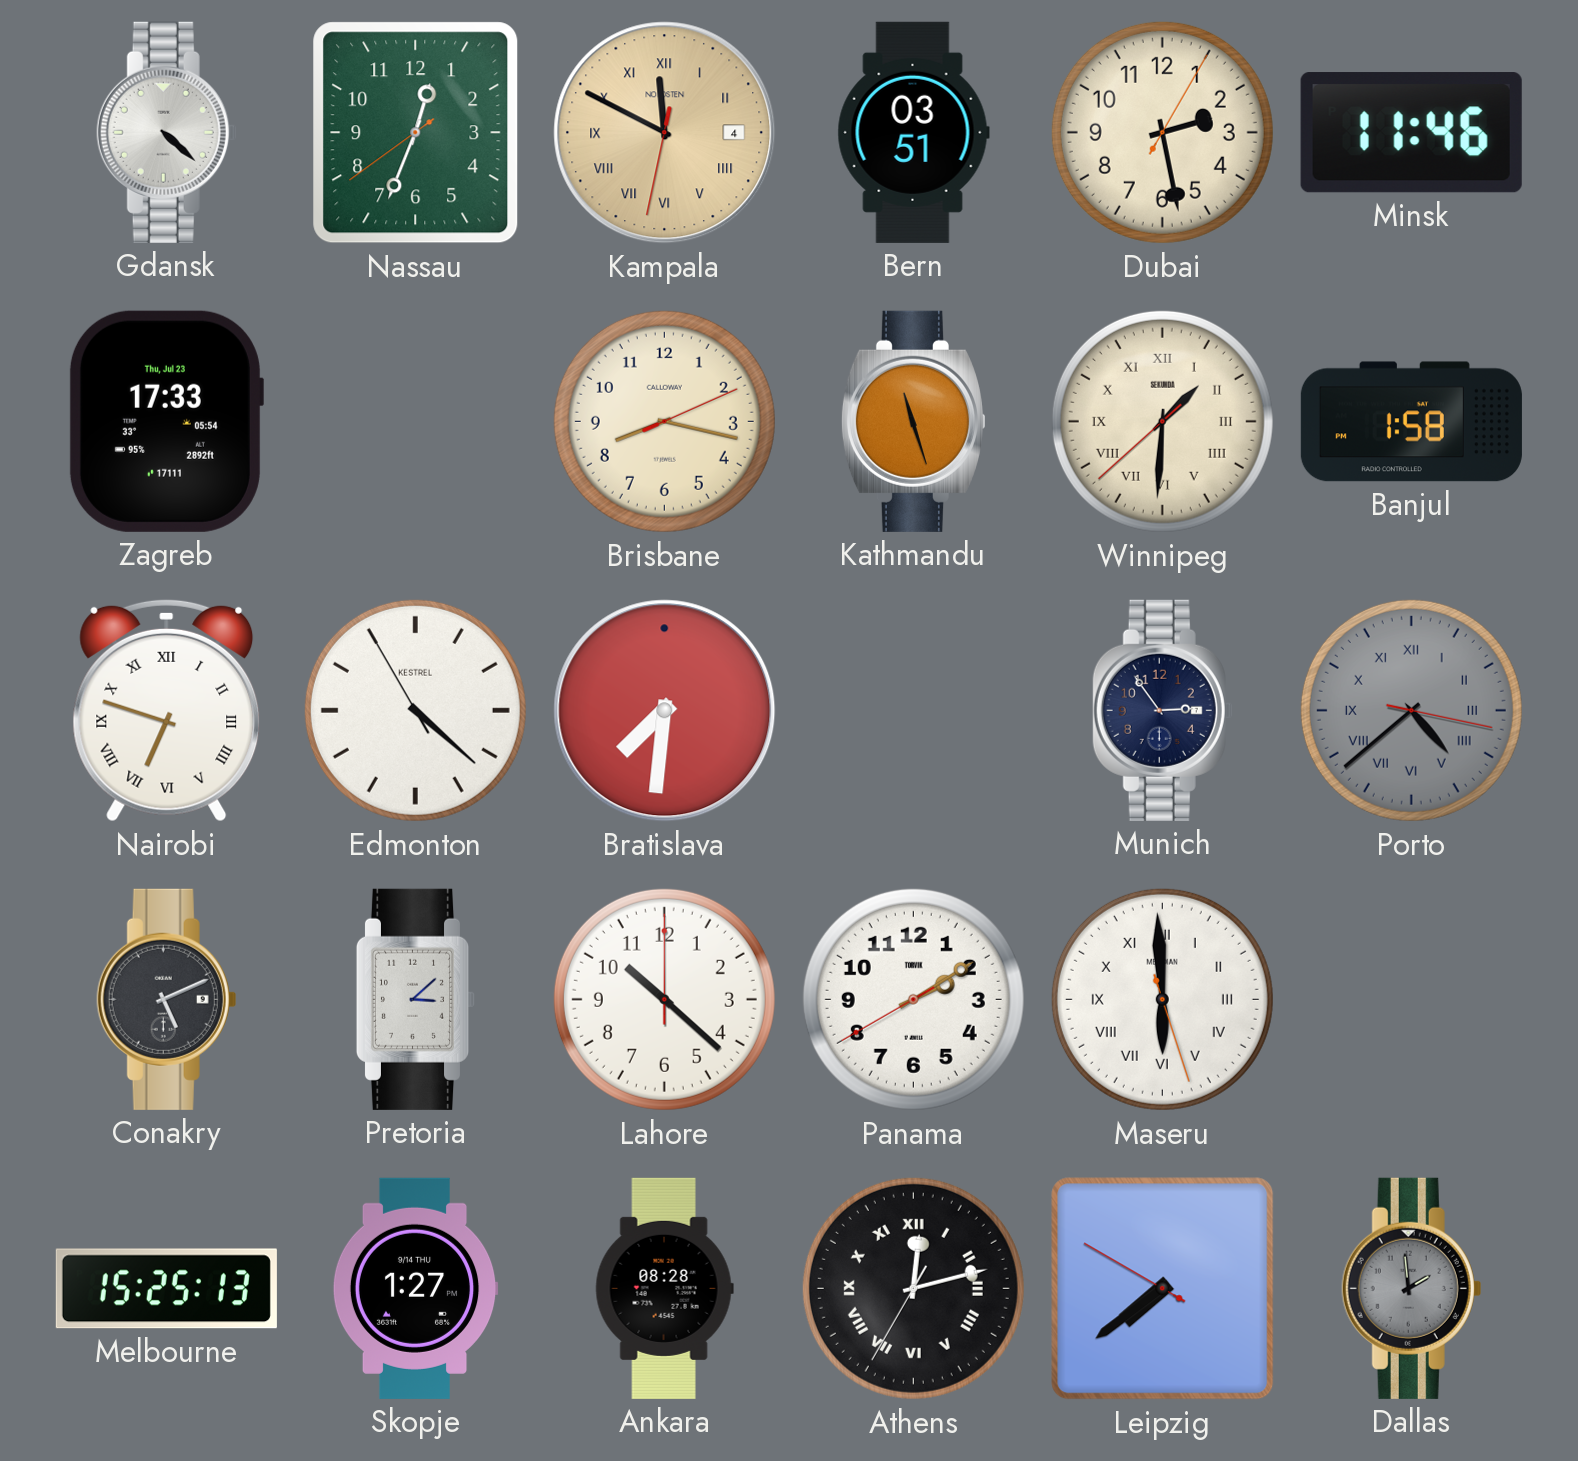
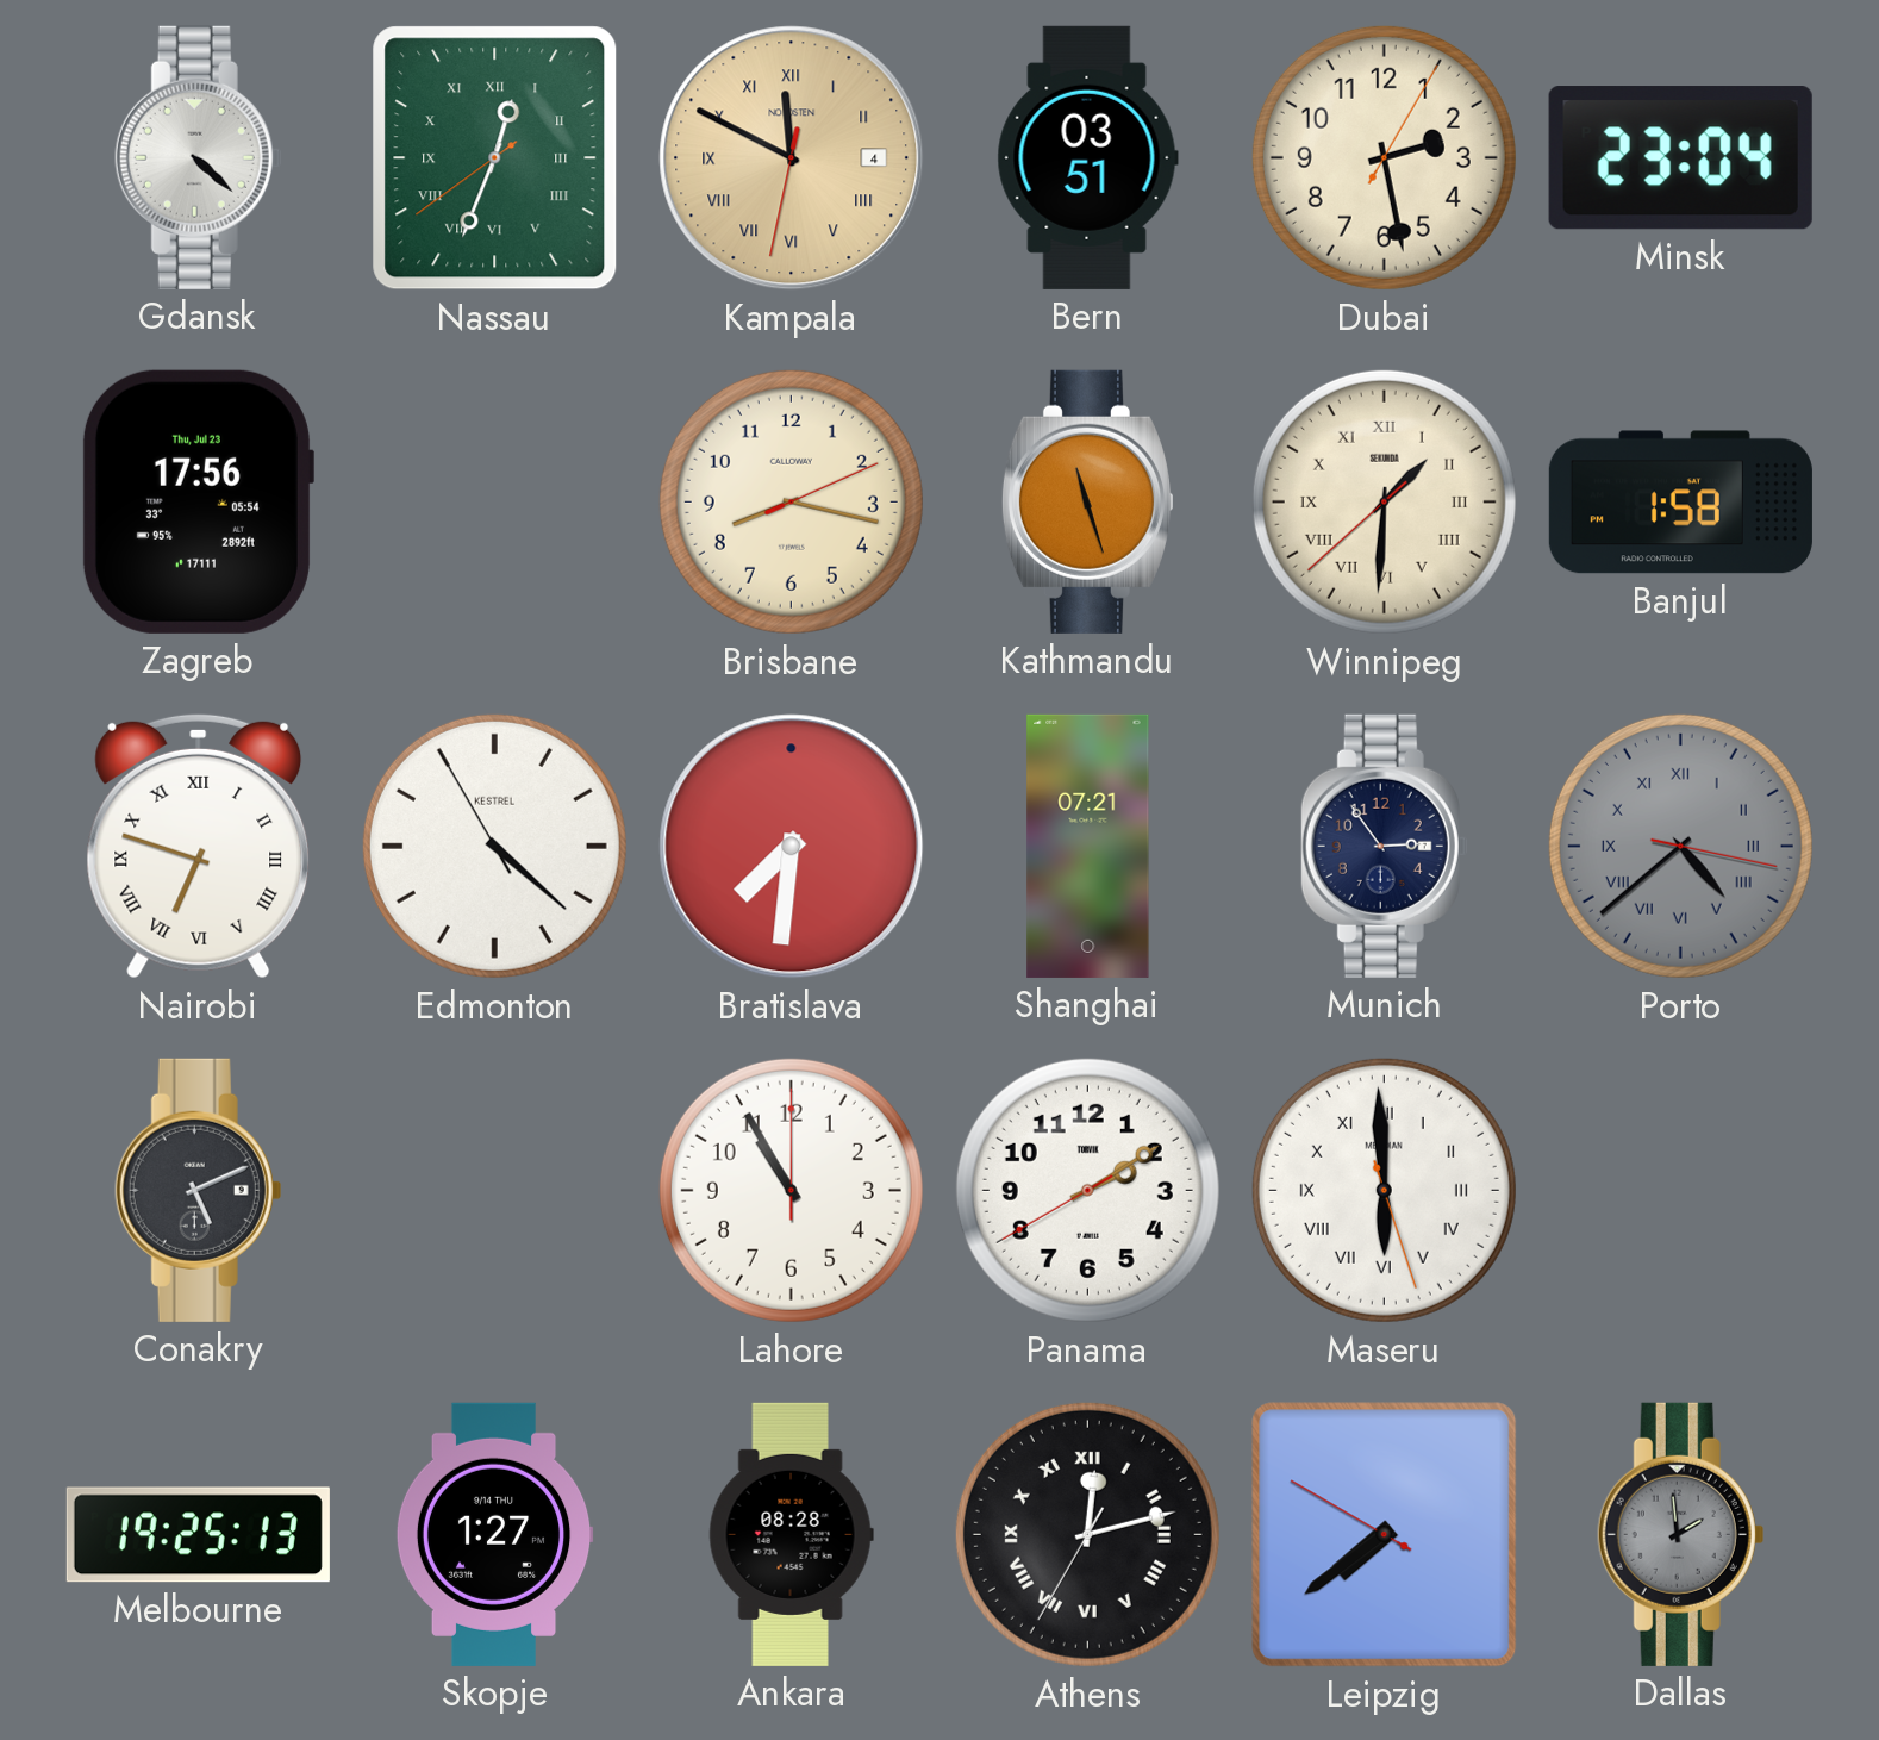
Nassau numerals: Arabic -> Roman (495, 158)
Minsk: 11:46 -> 23:04 (1680, 158)
Zagreb: 17:33 -> 17:56 (198, 501)
Shanghai: none -> 07:21 (1088, 846)
Pretoria: 3:08 -> none (415, 999)
Lahore: 10:22 -> 10:55 (791, 1190)
Melbourne: 15:25 -> 19:25 (198, 1535)
